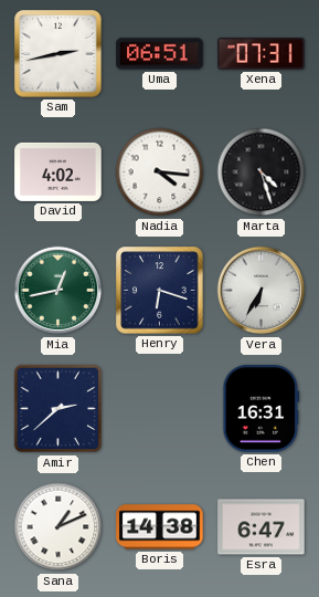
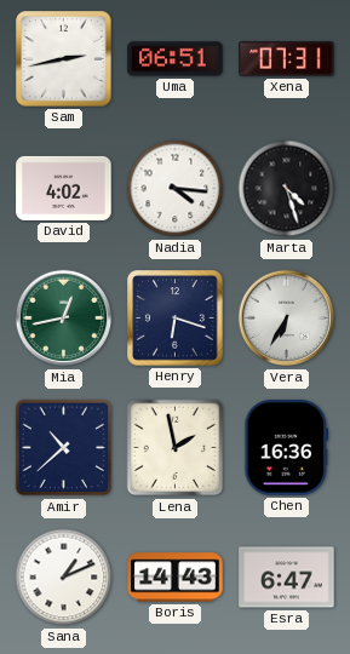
Amir: 2:38 -> 10:38 (64, 448)
Lena: none -> 1:58 (176, 448)
Chen: 16:31 -> 16:36 (287, 448)
Boris: 14:38 -> 14:43 (176, 578)
